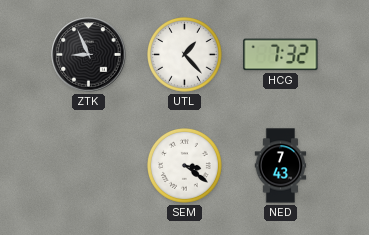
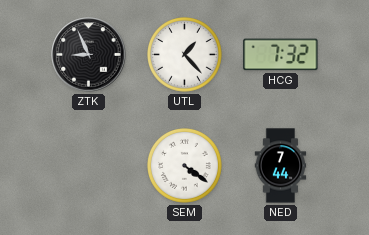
SEM: 3:21 -> 4:21 (185, 166)
NED: 7:43 -> 7:44 (281, 166)
